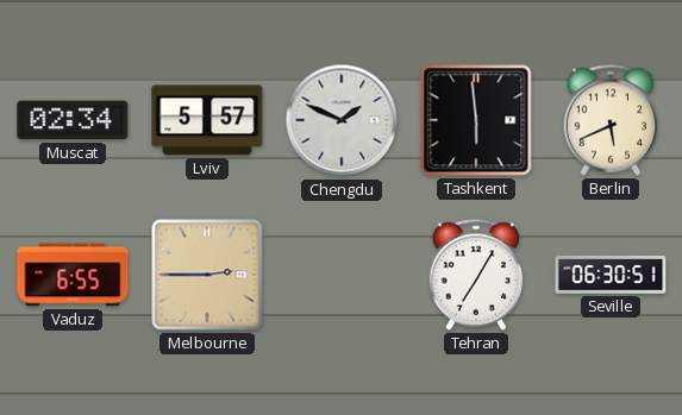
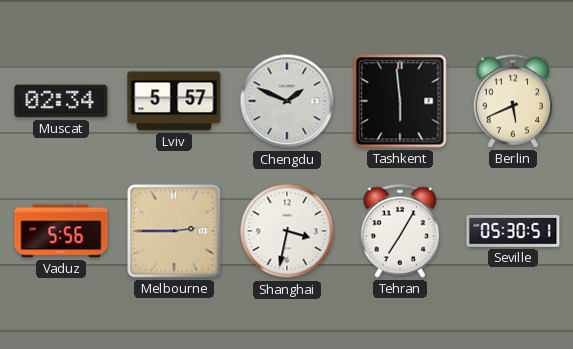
Vaduz: 6:55 -> 5:56 (61, 231)
Shanghai: none -> 3:32 (287, 231)
Seville: 06:30 -> 05:30 (513, 231)
